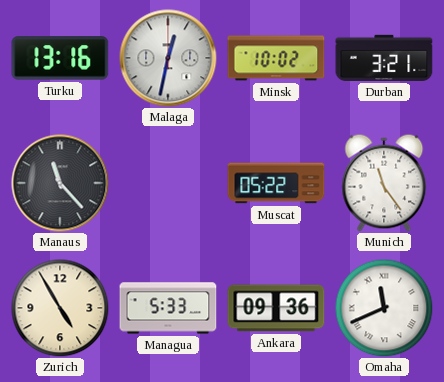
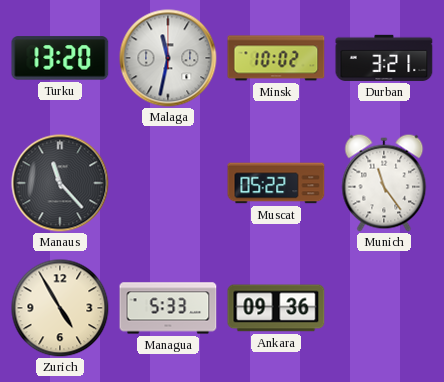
Turku: 13:16 -> 13:20 (60, 58)
Malaga: 12:32 -> 11:32 (168, 58)
Omaha: 11:41 -> none (384, 308)
